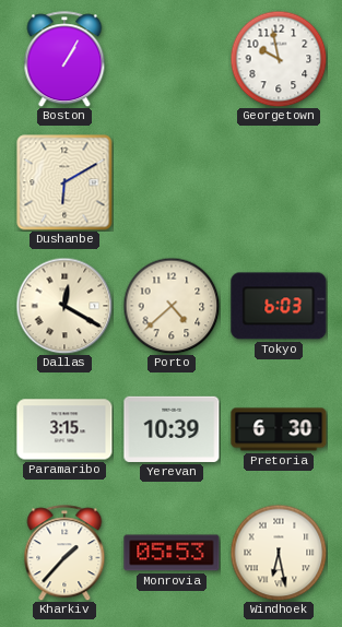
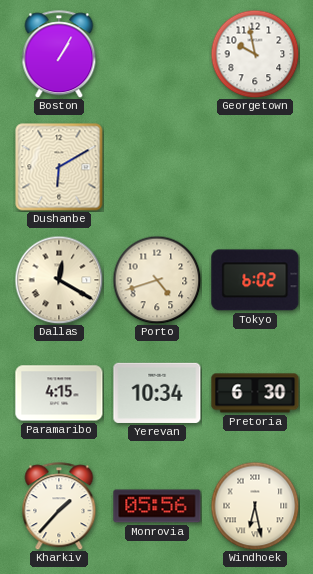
Porto: 4:38 -> 4:42 (157, 280)
Tokyo: 6:03 -> 6:02 (255, 280)
Paramaribo: 3:15 -> 4:15 (59, 393)
Yerevan: 10:39 -> 10:34 (157, 393)
Monrovia: 05:53 -> 05:56 (157, 506)
